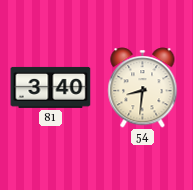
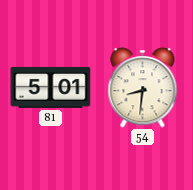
81: 3:40 -> 5:01 (51, 87)
